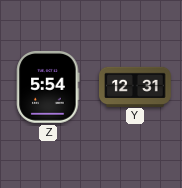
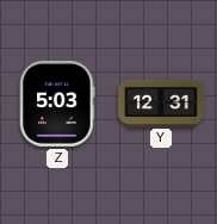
Z: 5:54 -> 5:03 (57, 104)
